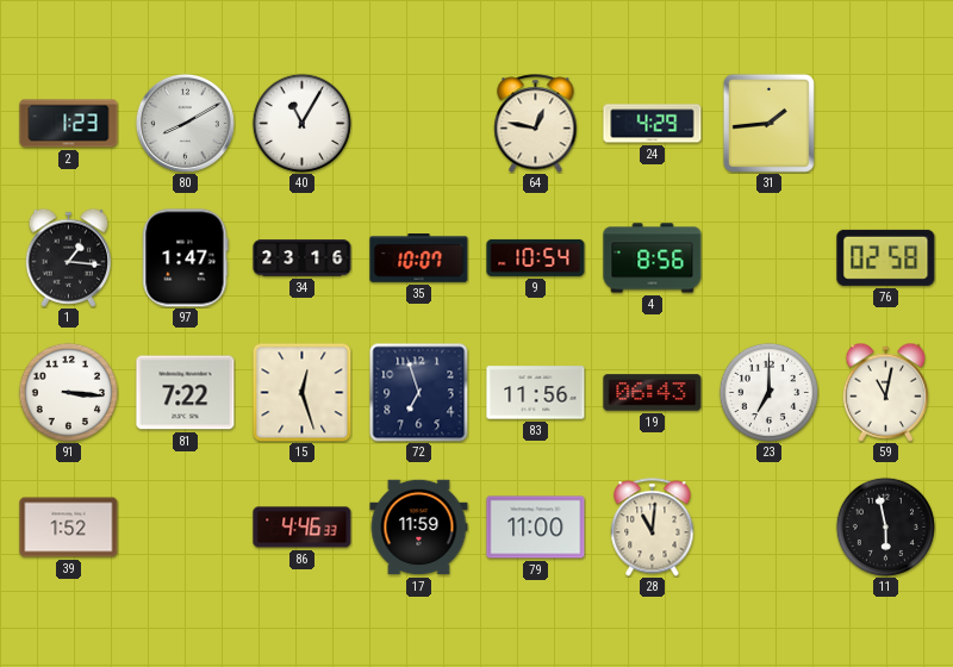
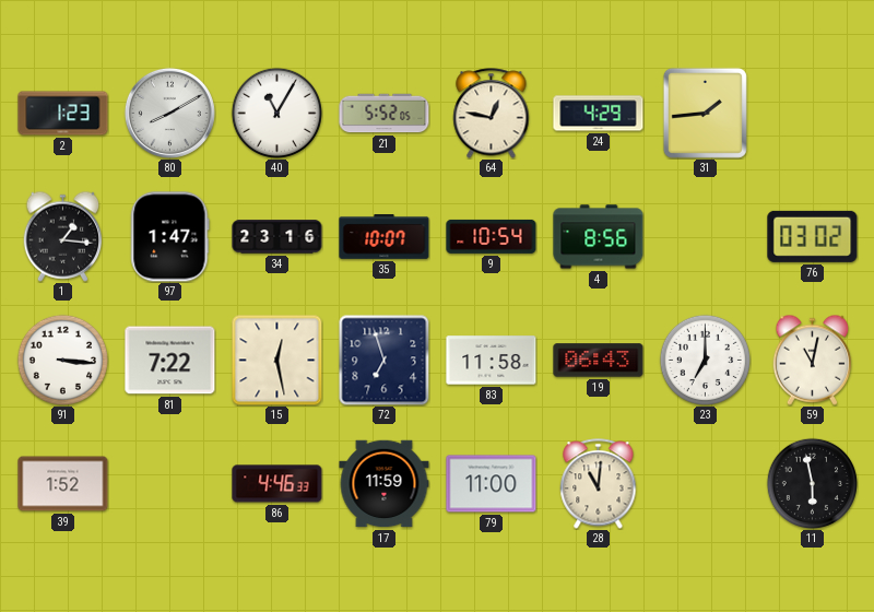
21: none -> 5:52 (385, 114)
76: 02:58 -> 03:02 (813, 236)
15: 12:27 -> 12:28 (276, 360)
83: 11:56 -> 11:58 (492, 361)
